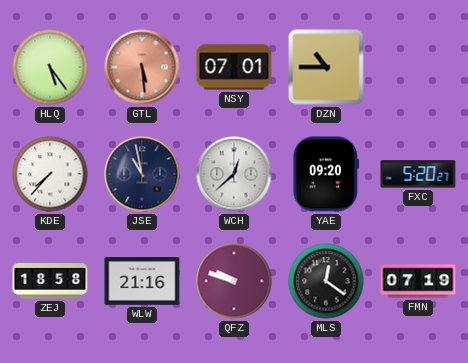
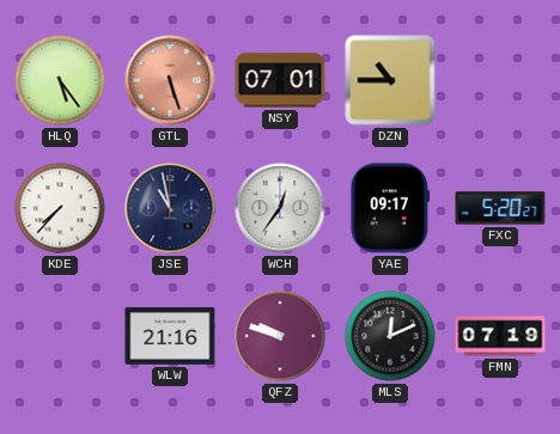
GTL: 5:29 -> 5:27 (170, 80)
WCH: 12:38 -> 12:36 (280, 208)
YAE: 09:20 -> 09:17 (390, 208)
ZEJ: 18:58 -> none (50, 281)
MLS: 12:21 -> 12:11 (390, 336)
